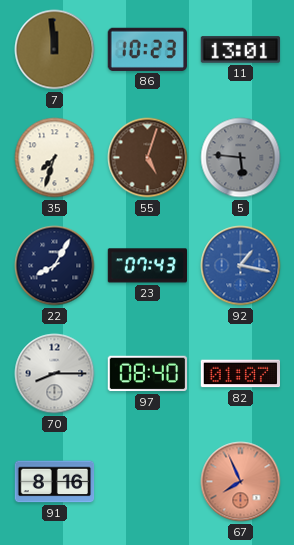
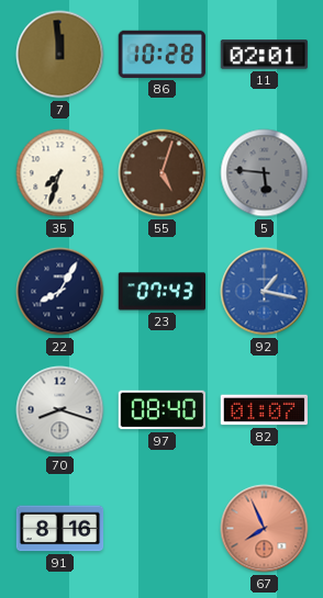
86: 10:23 -> 10:28 (161, 54)
11: 13:01 -> 02:01 (265, 55)
70: 8:15 -> 8:18 (60, 410)
